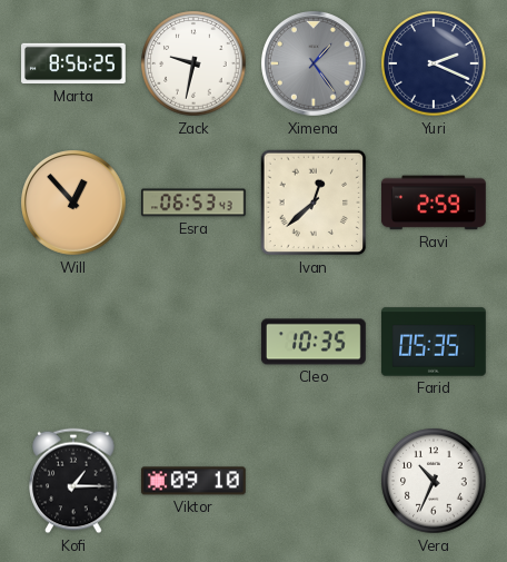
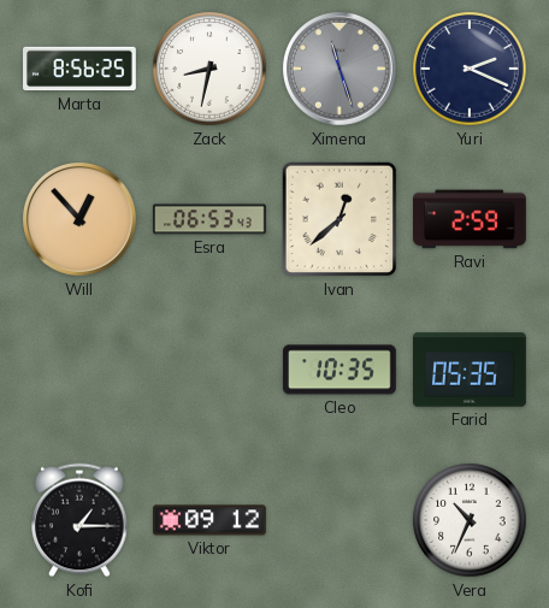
Zack: 9:32 -> 8:32 (209, 69)
Ximena: 1:24 -> 11:27 (341, 70)
Viktor: 09:10 -> 09:12 (209, 520)
